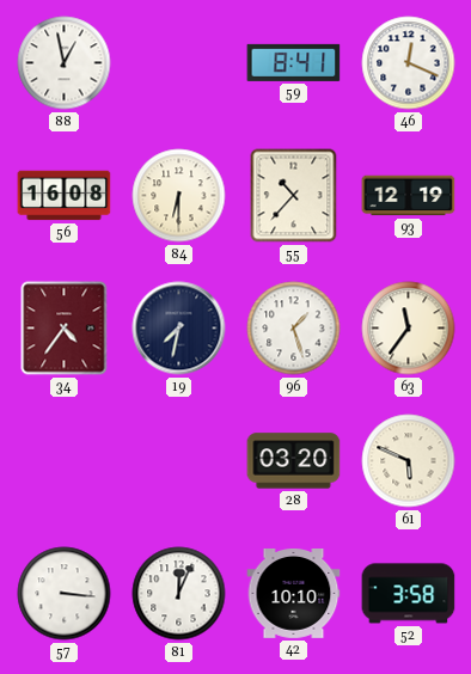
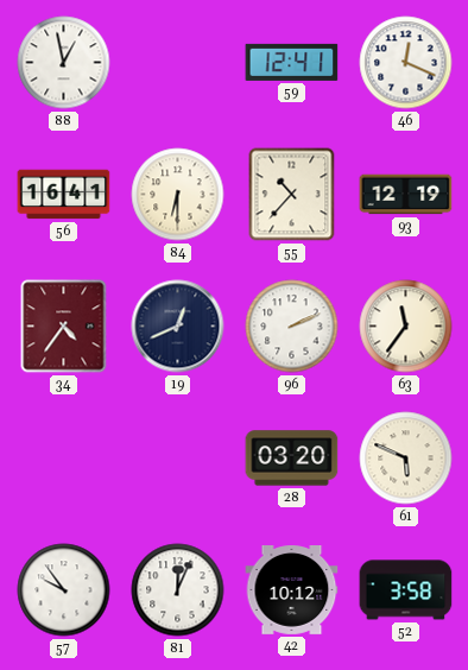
59: 8:41 -> 12:41 (292, 62)
56: 16:08 -> 16:41 (64, 195)
19: 7:32 -> 12:41 (178, 327)
96: 1:27 -> 2:11 (292, 327)
57: 3:16 -> 9:54 (64, 590)
42: 10:10 -> 10:12 (292, 590)
